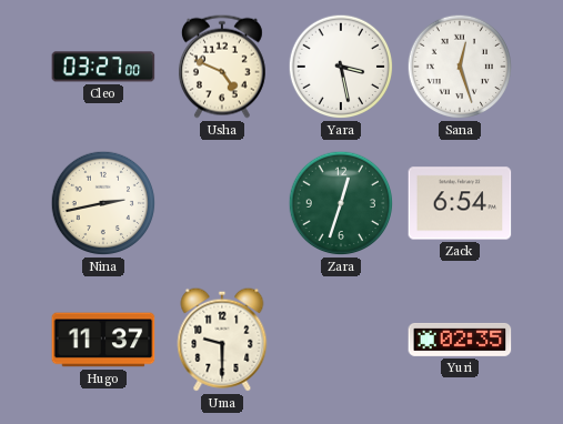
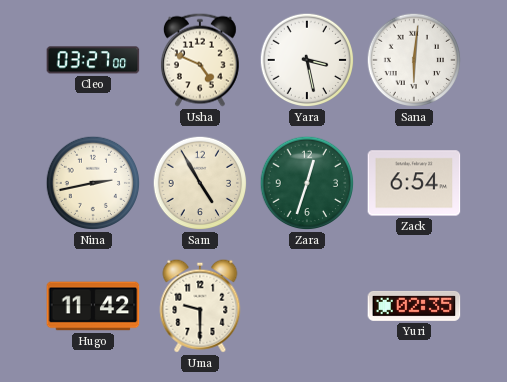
Sana: 12:27 -> 6:01 (414, 60)
Sam: none -> 4:55 (200, 183)
Hugo: 11:37 -> 11:42 (93, 306)
